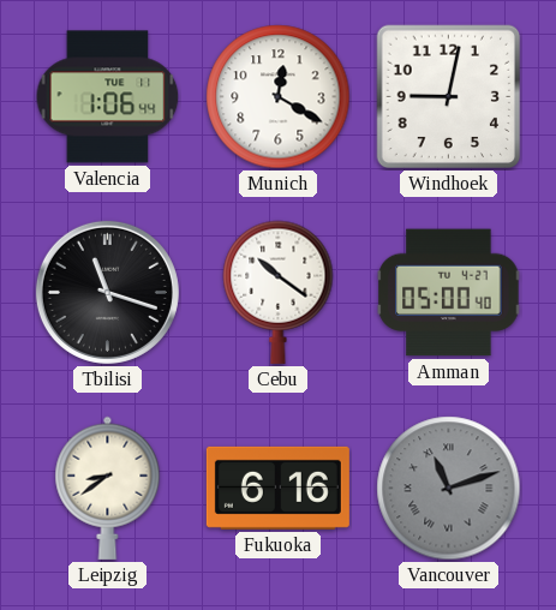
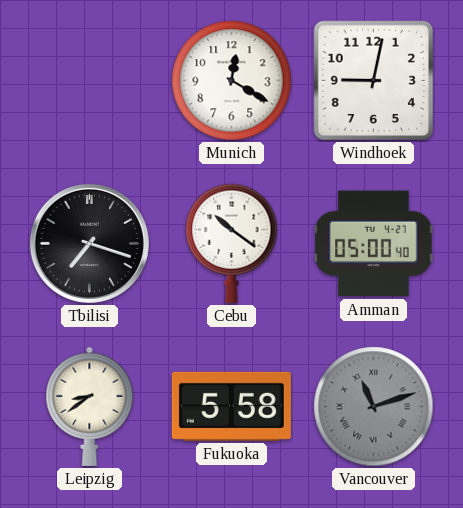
Valencia: 1:06 -> none (108, 97)
Tbilisi: 11:18 -> 7:18 (89, 243)
Fukuoka: 6:16 -> 5:58 (231, 406)
